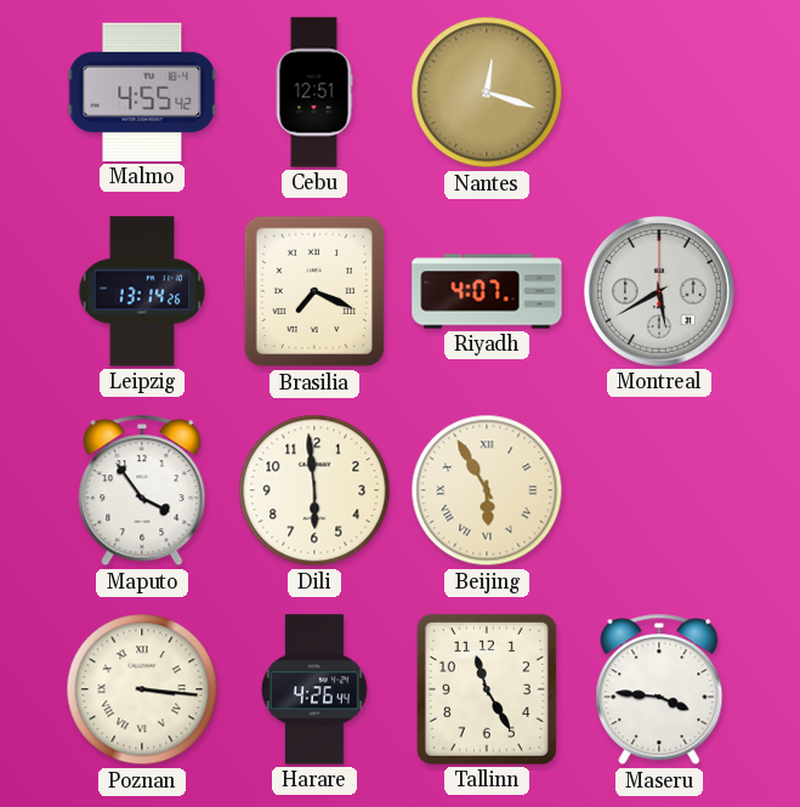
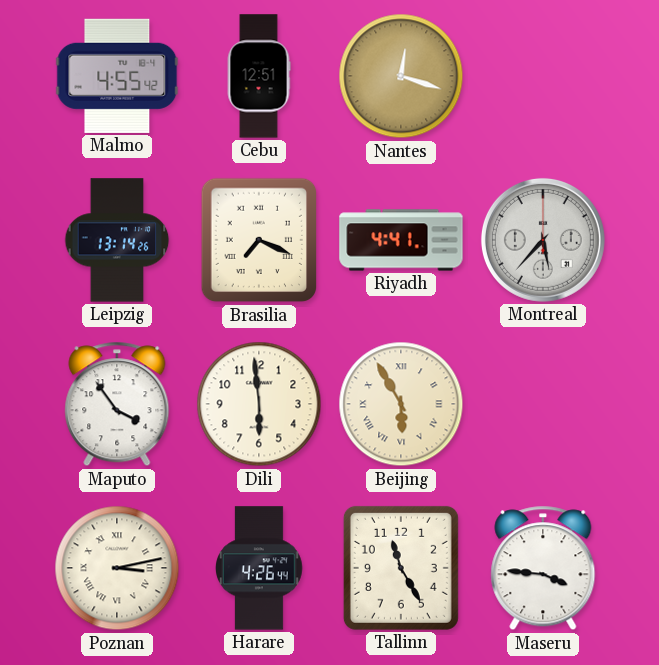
Riyadh: 4:07 -> 4:41 (401, 240)
Montreal: 5:40 -> 5:37 (543, 240)
Poznan: 3:16 -> 3:13 (117, 568)
